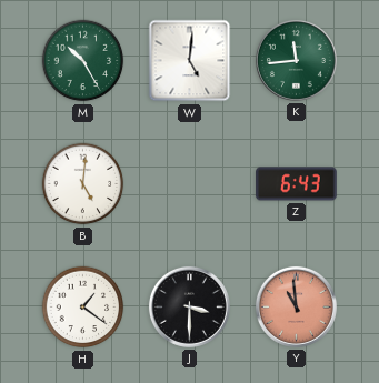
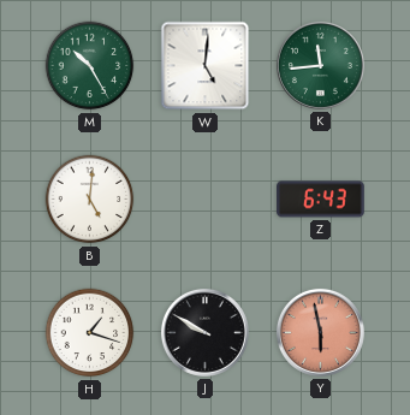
H: 1:21 -> 1:18 (90, 333)
J: 3:30 -> 9:50 (204, 332)
Y: 10:59 -> 5:58 (320, 332)
